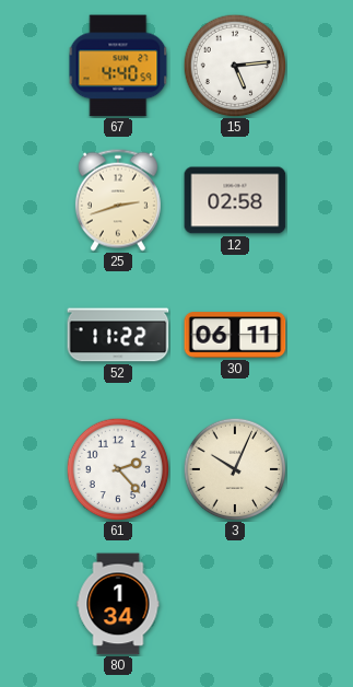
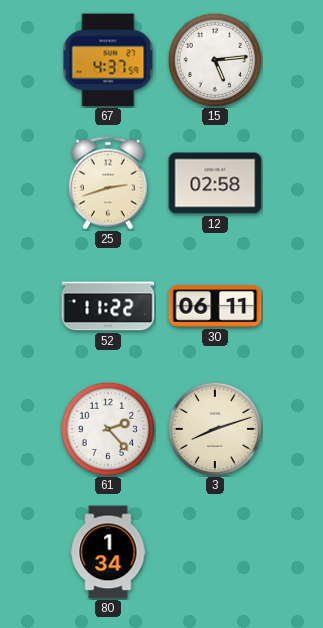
67: 4:40 -> 4:37 (108, 60)
3: 10:04 -> 8:12 (215, 429)
